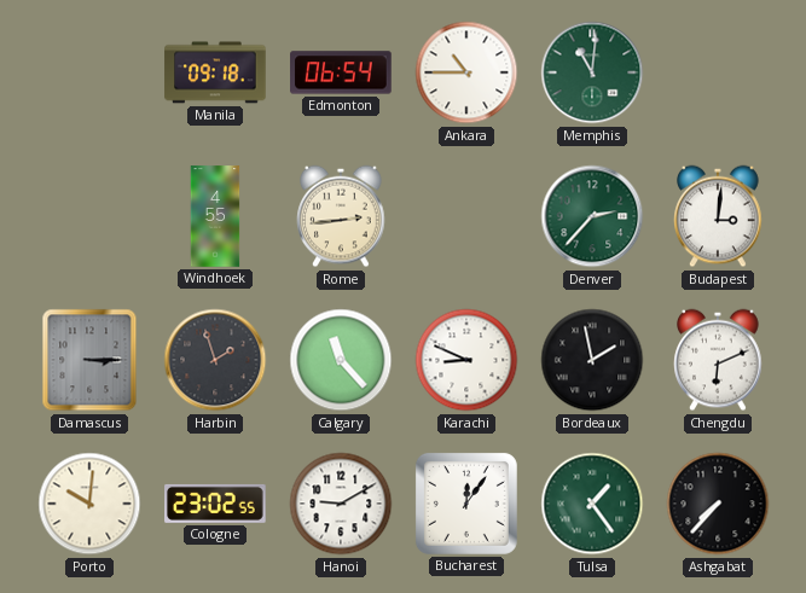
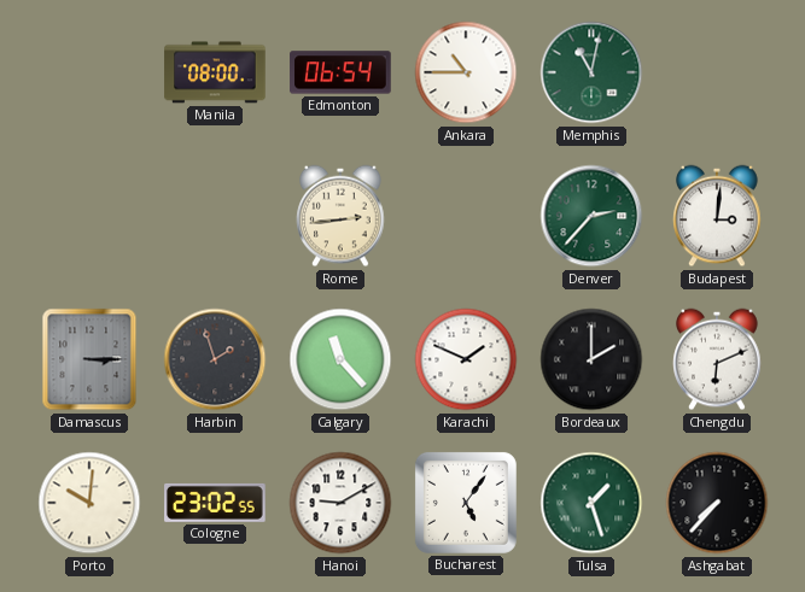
Manila: 09:18 -> 08:00 (215, 72)
Memphis: 11:01 -> 11:02 (591, 72)
Windhoek: 4:55 -> none (215, 216)
Karachi: 8:49 -> 1:49 (466, 359)
Bordeaux: 1:58 -> 2:00 (591, 359)
Bucharest: 12:06 -> 5:06 (466, 503)
Tulsa: 1:24 -> 1:27 (591, 503)
